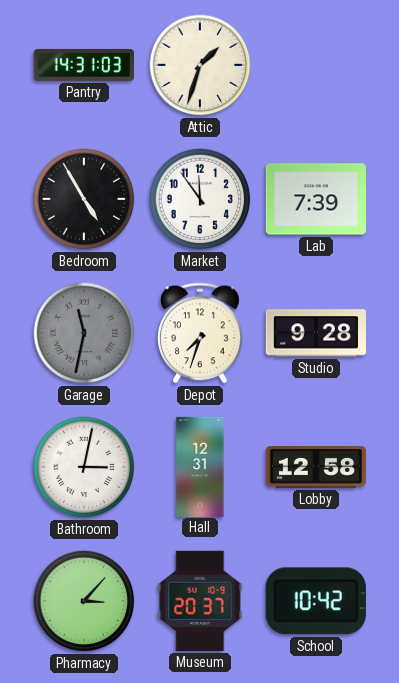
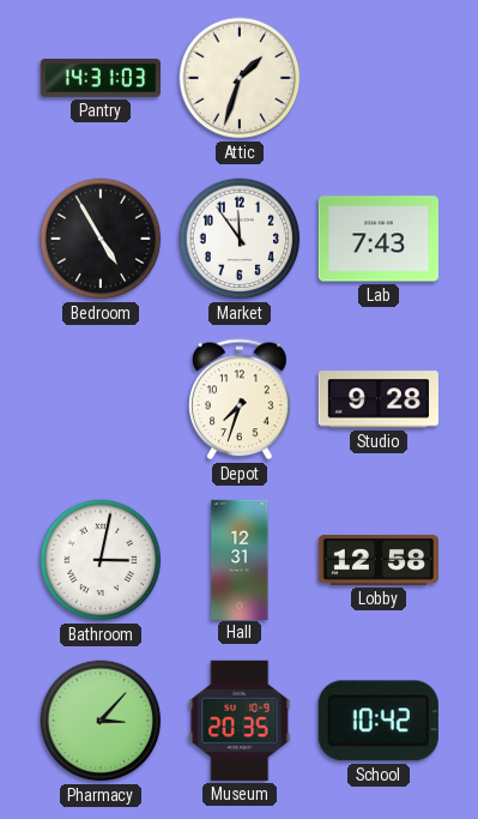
Lab: 7:39 -> 7:43 (379, 239)
Garage: 11:32 -> none (84, 333)
Museum: 20:37 -> 20:35 (240, 721)
